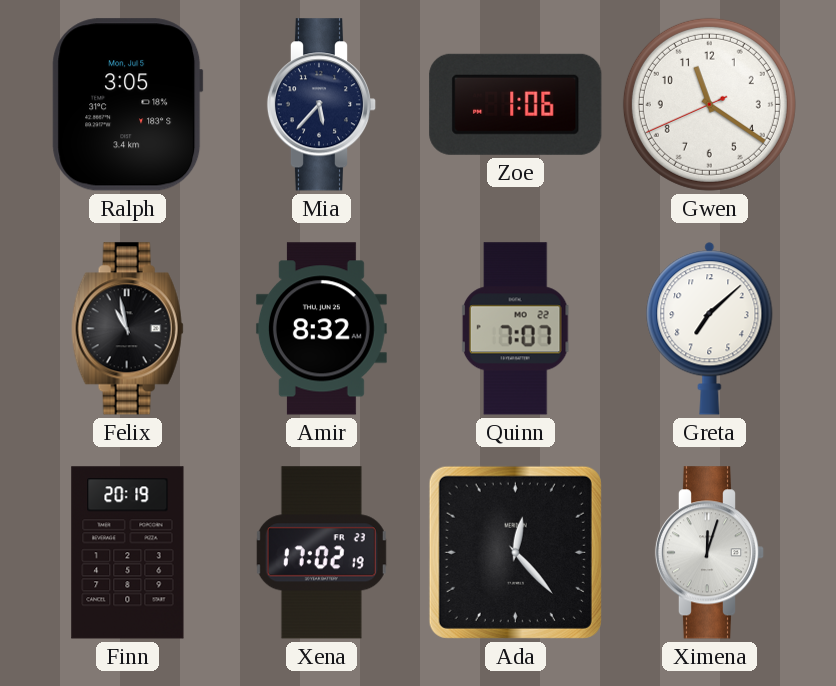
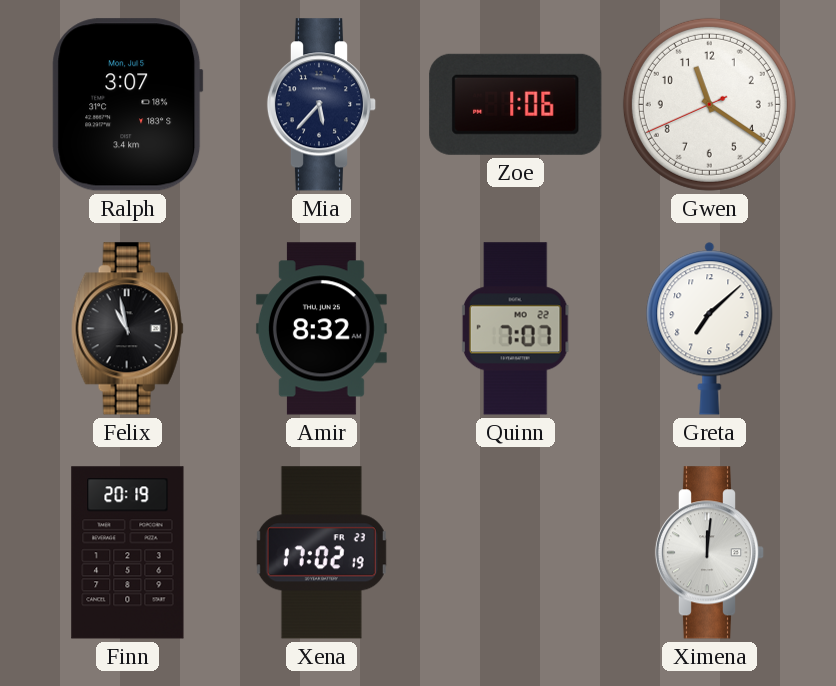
Ralph: 3:05 -> 3:07 (128, 105)
Ada: 12:23 -> none (515, 552)
Ximena: 12:03 -> 12:01 (710, 553)
